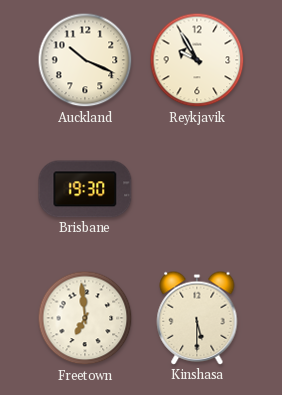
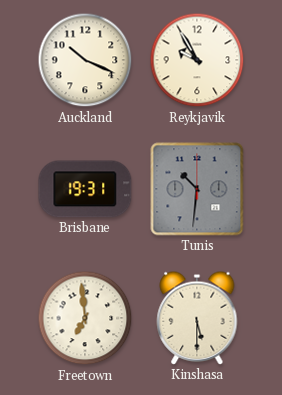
Brisbane: 19:30 -> 19:31 (85, 189)
Tunis: none -> 10:31 (197, 189)
